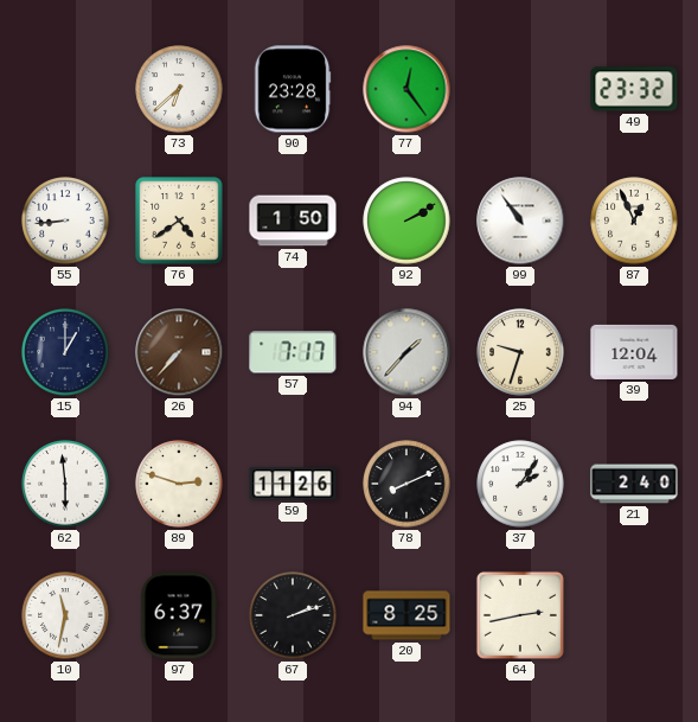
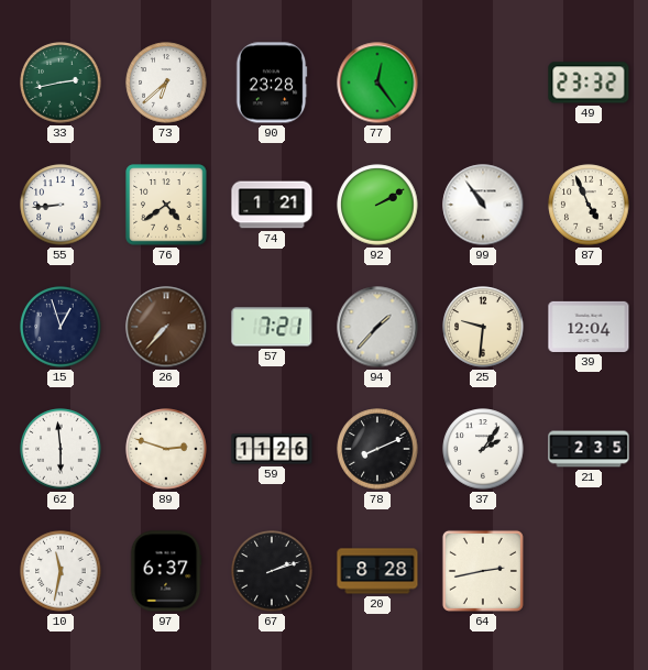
33: none -> 2:43 (61, 83)
74: 1:50 -> 1:21 (272, 205)
87: 12:56 -> 4:56 (589, 205)
15: 1:00 -> 12:57 (61, 327)
57: 7:17 -> 7:21 (272, 327)
25: 9:33 -> 9:31 (483, 327)
21: 2:40 -> 2:35 (589, 449)
20: 8:25 -> 8:28 (377, 571)
